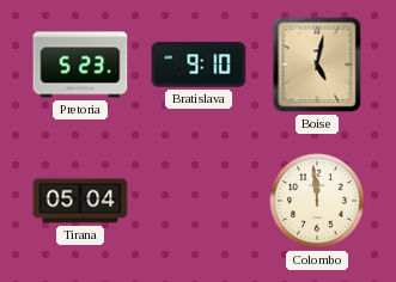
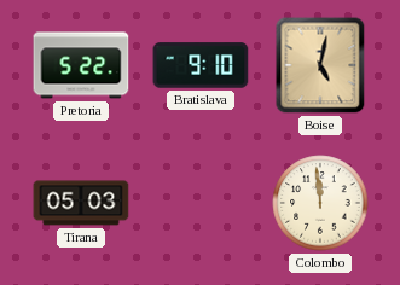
Pretoria: 5:23 -> 5:22 (81, 65)
Tirana: 05:04 -> 05:03 (81, 203)
